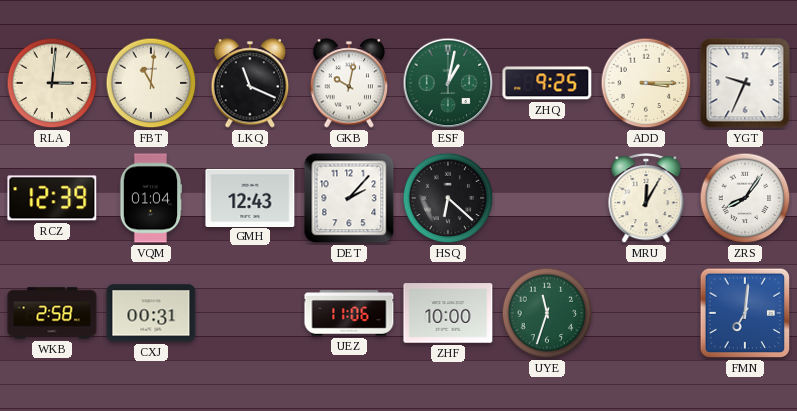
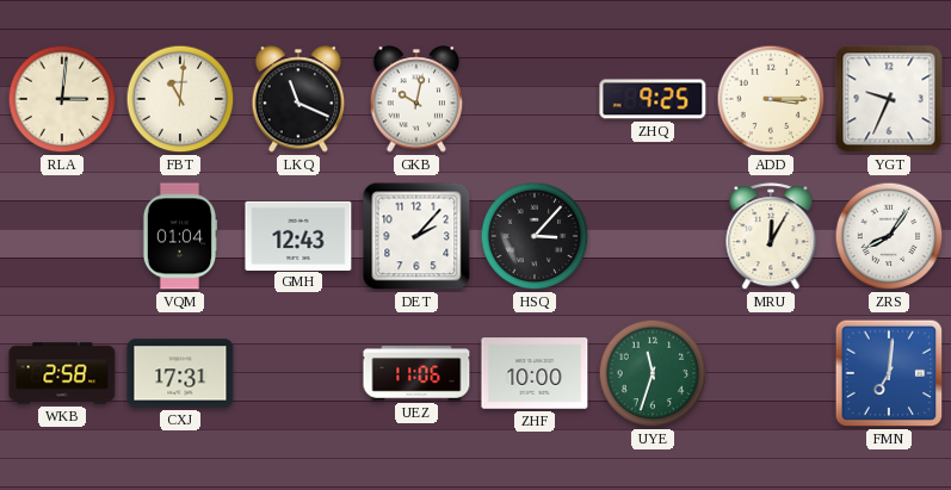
ESF: 1:02 -> none (448, 83)
RCZ: 12:39 -> none (52, 198)
HSQ: 6:22 -> 3:07 (535, 236)
CXJ: 00:31 -> 17:31 (180, 373)
